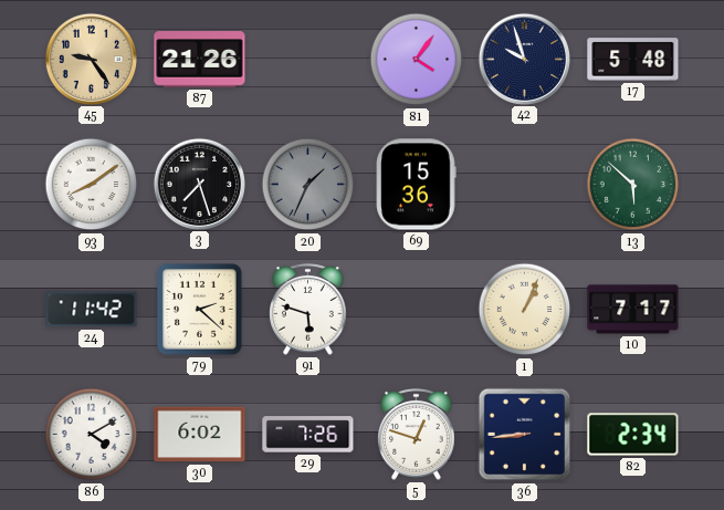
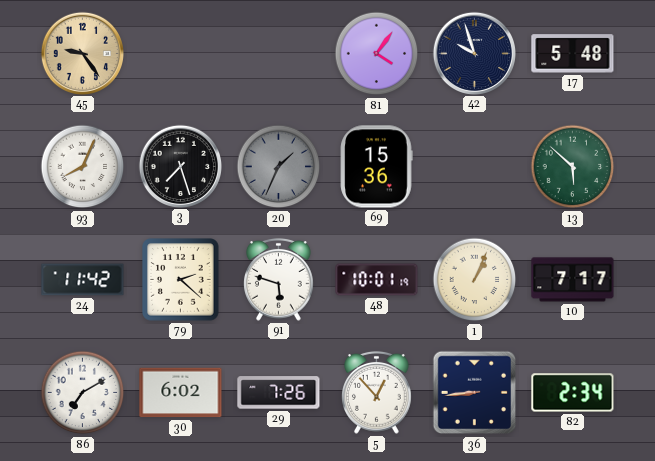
87: 21:26 -> none (200, 60)
93: 8:09 -> 8:04 (83, 167)
48: none -> 10:01 (377, 280)
86: 4:10 -> 7:10 (83, 393)
5: 12:48 -> 12:53 (377, 392)
